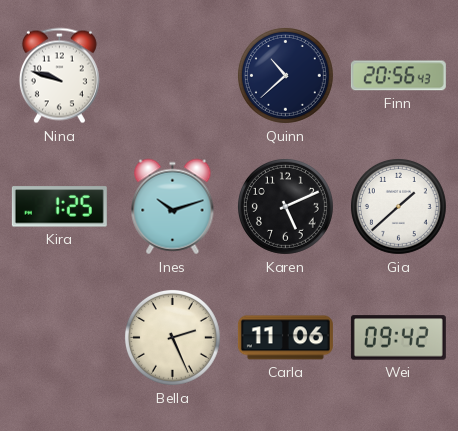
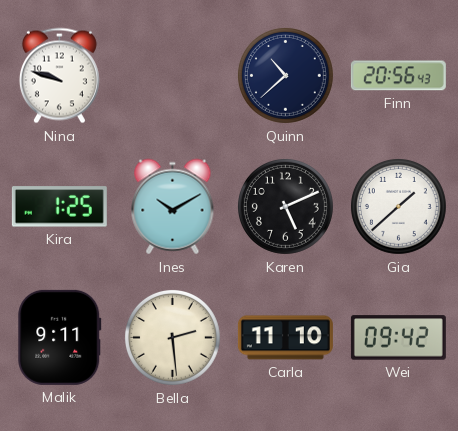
Ines: 10:12 -> 10:10 (173, 207)
Malik: none -> 9:11 (60, 337)
Bella: 2:26 -> 2:29 (172, 337)
Carla: 11:06 -> 11:10 (285, 338)
